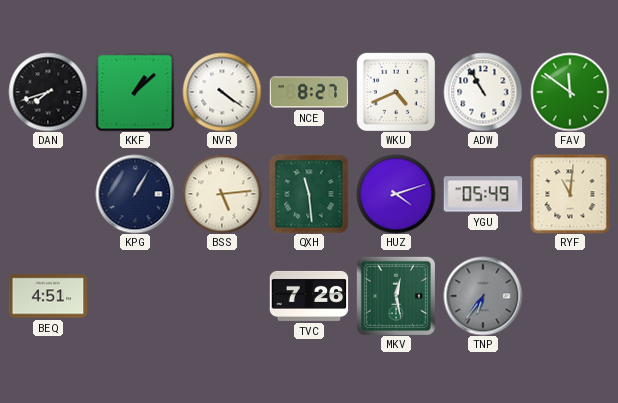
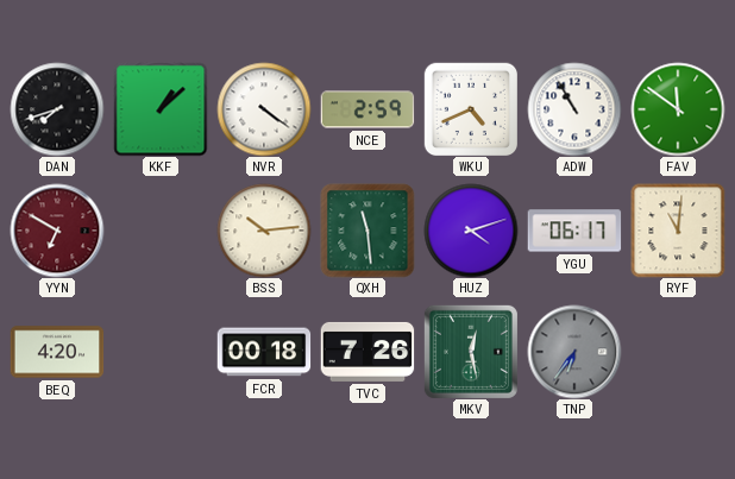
NCE: 8:27 -> 2:59 (367, 109)
YYN: none -> 6:50 (57, 231)
KPG: 1:05 -> none (135, 194)
BSS: 5:14 -> 10:14 (264, 231)
YGU: 05:49 -> 06:17 (574, 231)
BEQ: 4:51 -> 4:20 (57, 352)
FCR: none -> 00:18 (264, 352)
